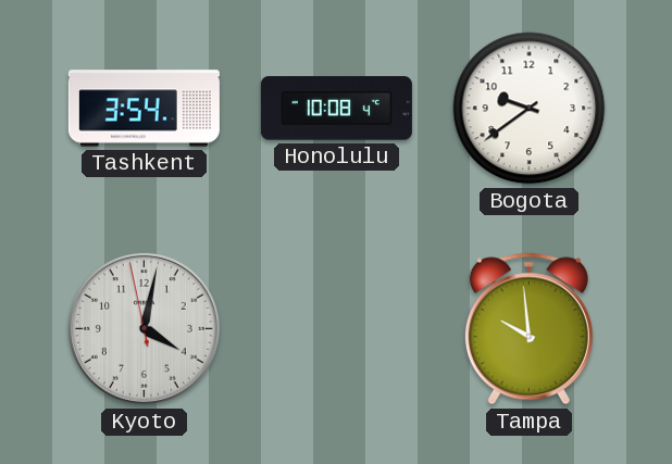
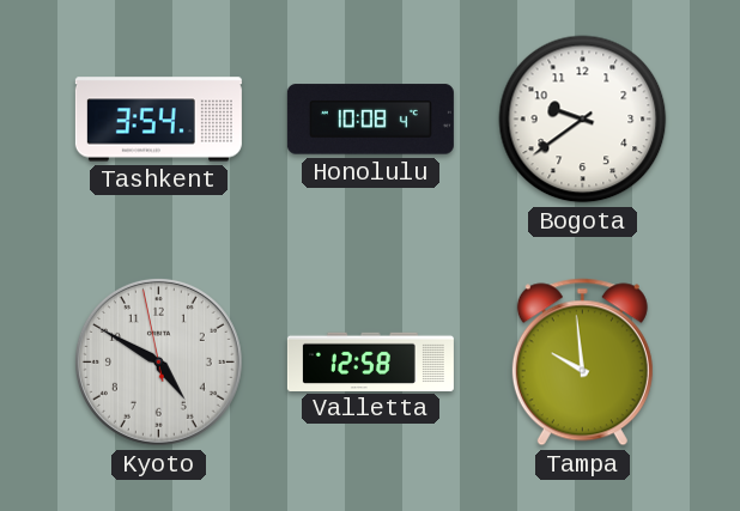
Kyoto: 4:01 -> 4:49 (158, 361)
Valletta: none -> 12:58 (370, 361)
